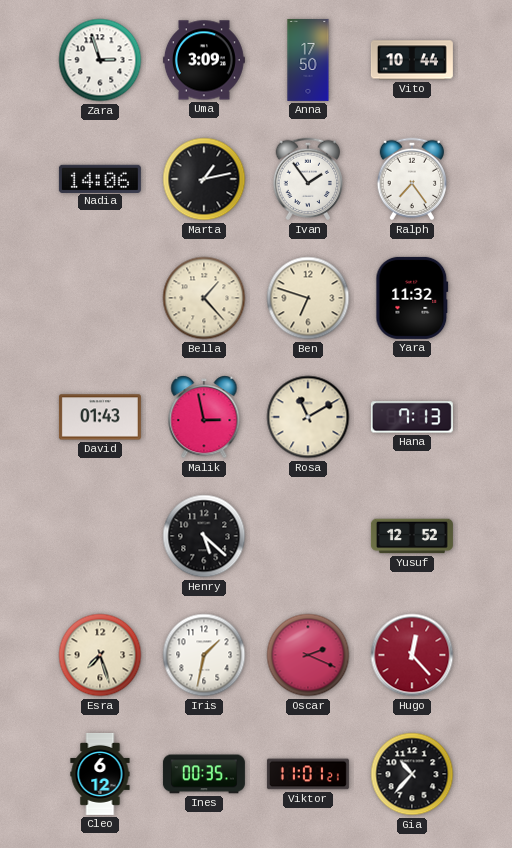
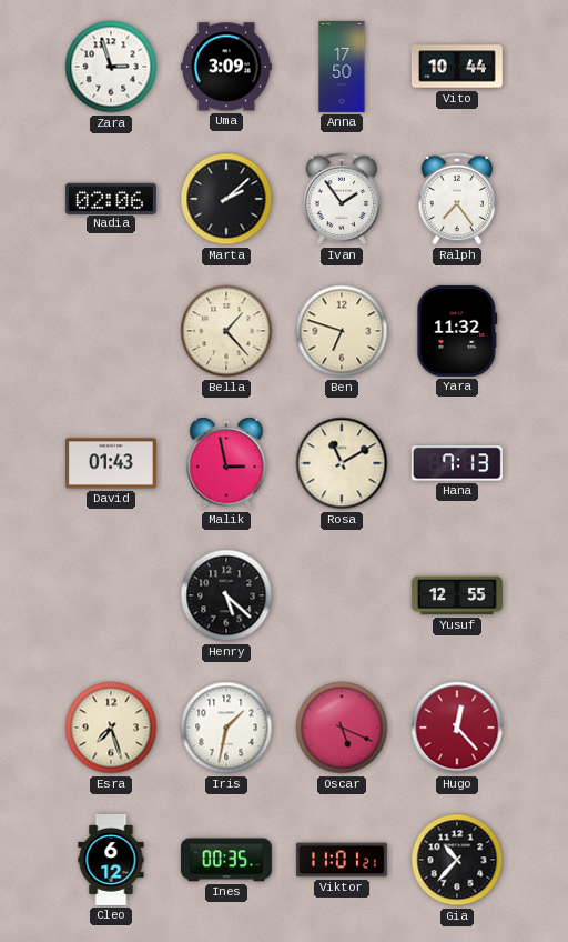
Nadia: 14:06 -> 02:06 (111, 198)
Marta: 1:13 -> 2:08 (226, 199)
Yusuf: 12:52 -> 12:55 (457, 595)
Oscar: 2:19 -> 5:19 (342, 728)
